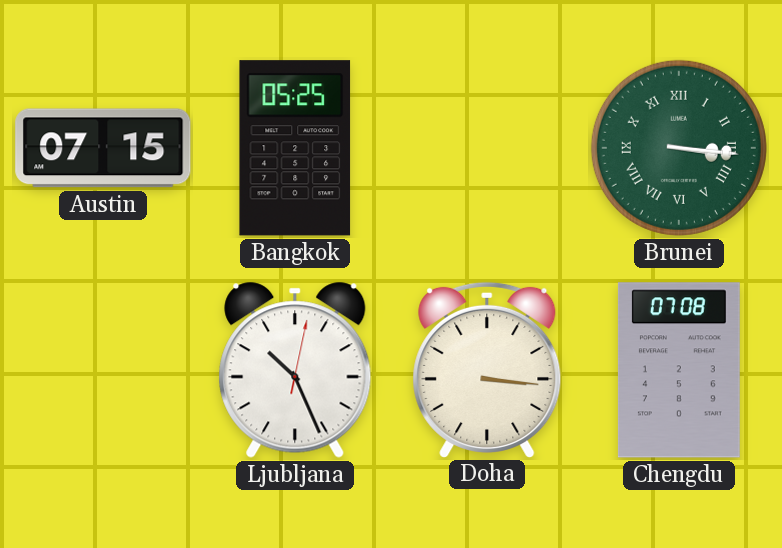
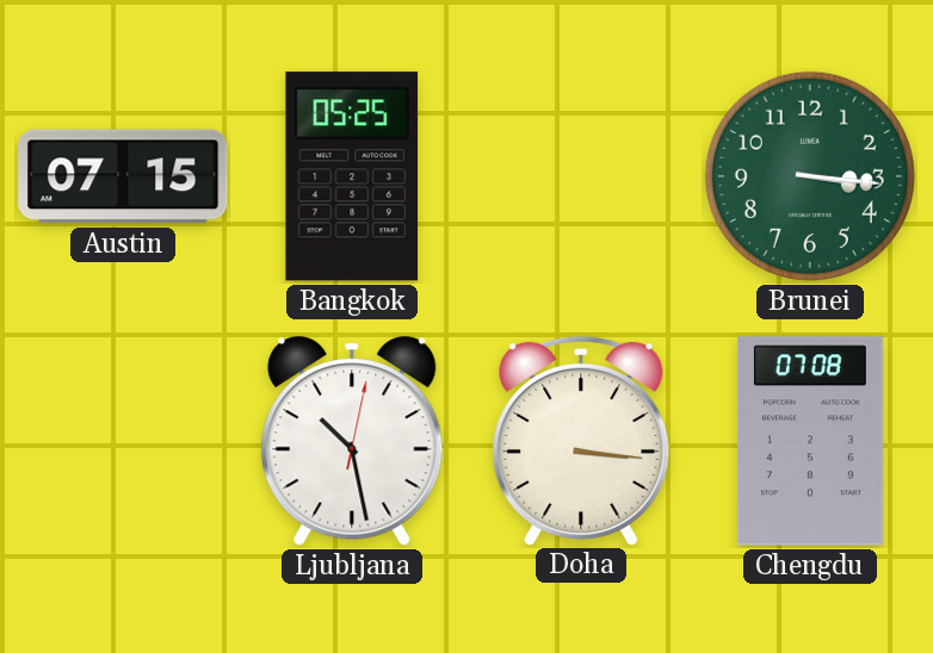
Brunei numerals: Roman -> Arabic (810, 176)
Ljubljana: 10:26 -> 10:28 (352, 441)
